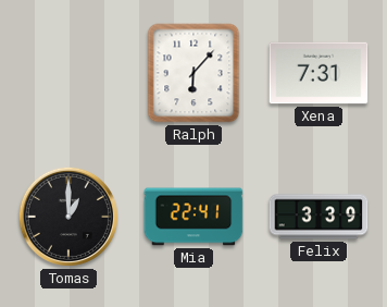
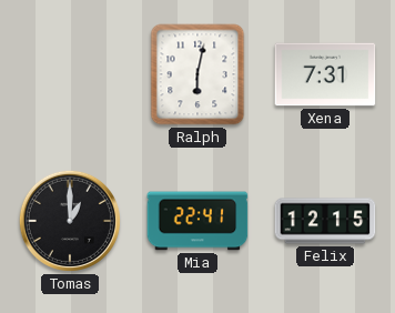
Ralph: 6:07 -> 6:02 (197, 74)
Felix: 3:39 -> 12:15 (325, 221)
